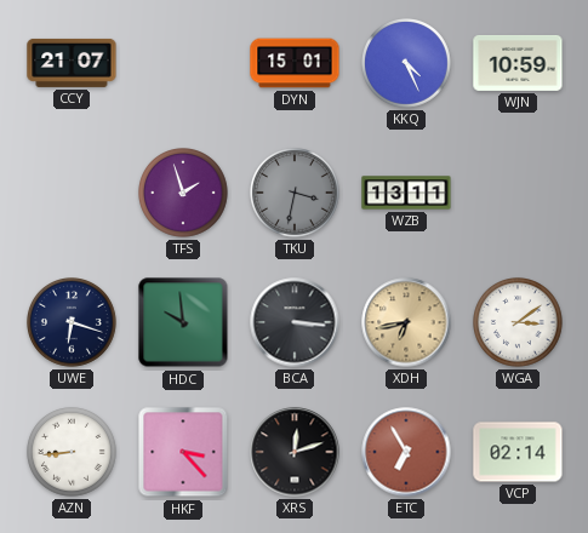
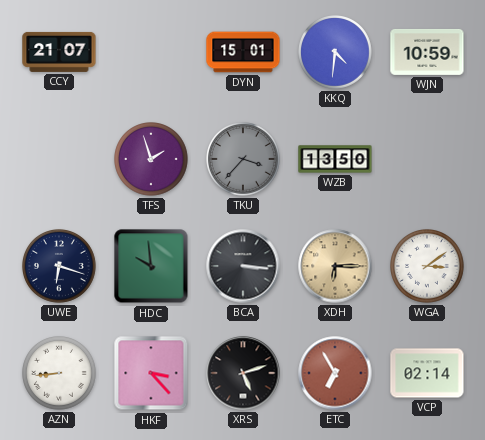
KKQ: 4:26 -> 4:31 (336, 53)
TKU: 3:32 -> 3:37 (244, 160)
WZB: 13:11 -> 13:50 (335, 159)
XDH: 6:43 -> 6:15 (335, 266)
XRS: 12:12 -> 5:12 (243, 373)
